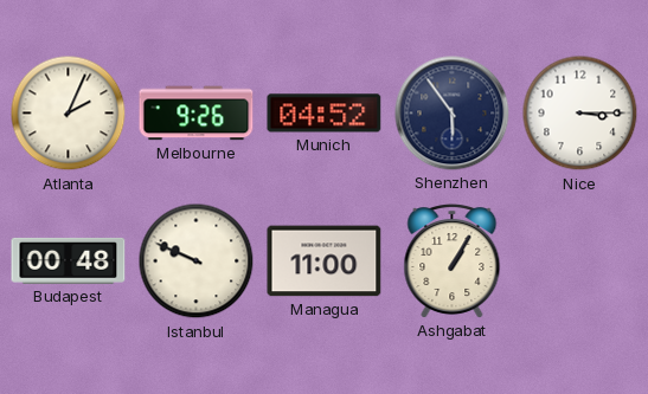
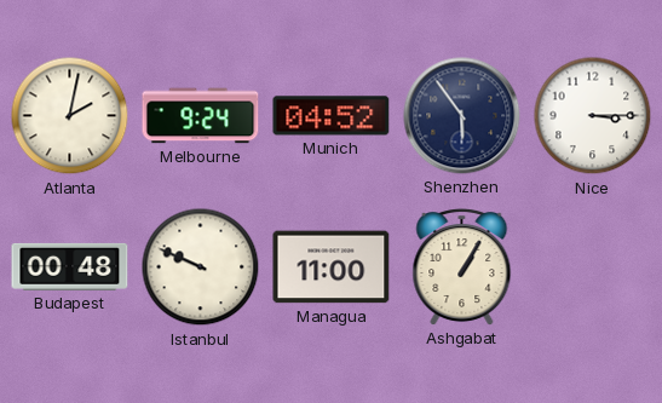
Atlanta: 2:04 -> 2:02 (70, 116)
Melbourne: 9:26 -> 9:24 (201, 116)
